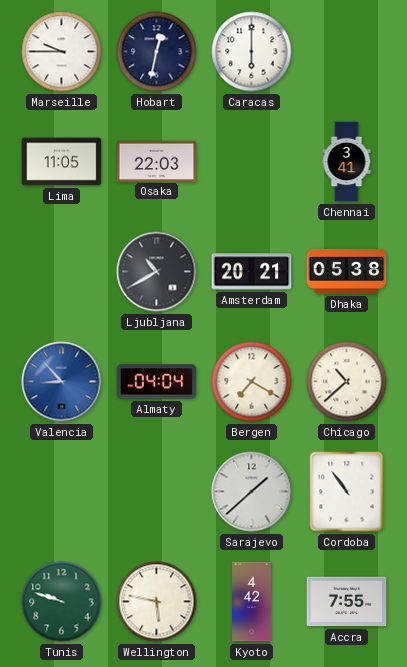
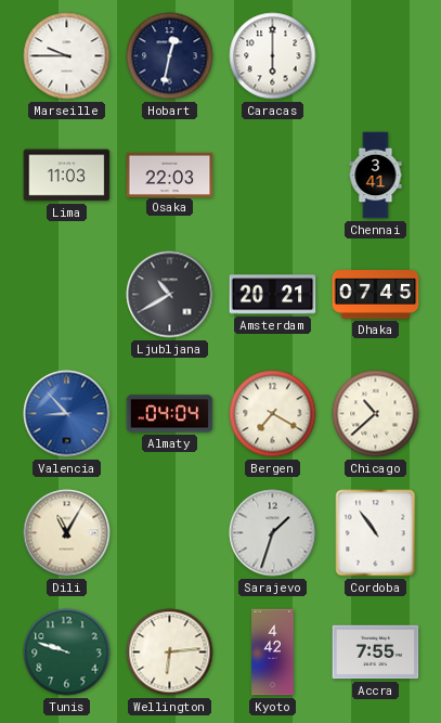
Lima: 11:05 -> 11:03 (67, 176)
Dhaka: 05:38 -> 07:45 (376, 295)
Dili: none -> 11:05 (67, 533)
Sarajevo: 1:38 -> 1:33 (273, 533)
Wellington: 5:47 -> 6:14 (170, 653)
